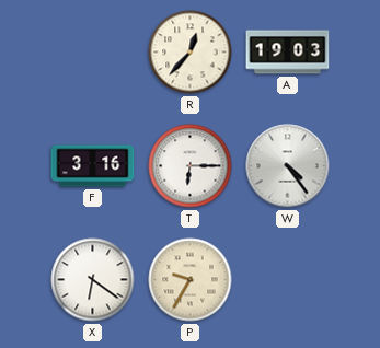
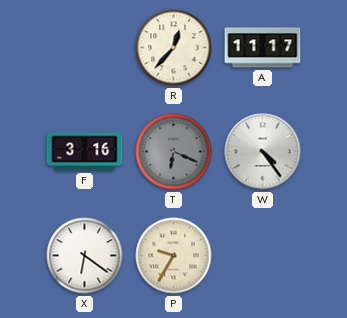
A: 19:03 -> 11:17 (263, 48)
T: 6:15 -> 6:19 (174, 152)
T dial: white -> grey (174, 152)
